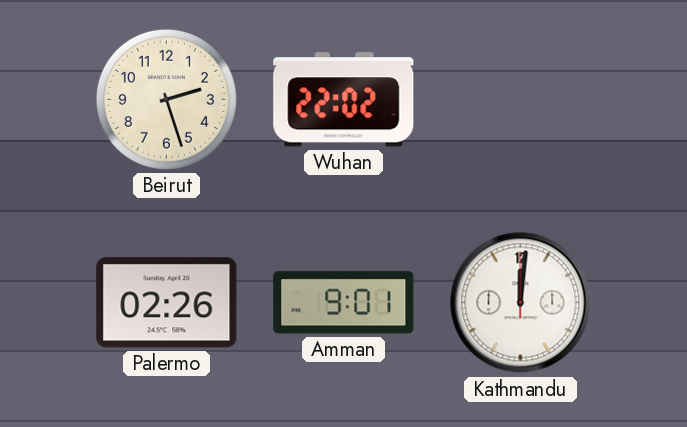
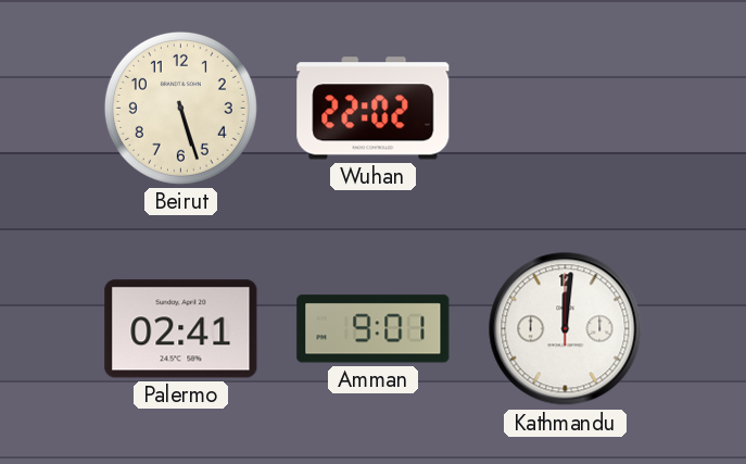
Beirut: 2:27 -> 5:27 (180, 108)
Palermo: 02:26 -> 02:41 (181, 329)
